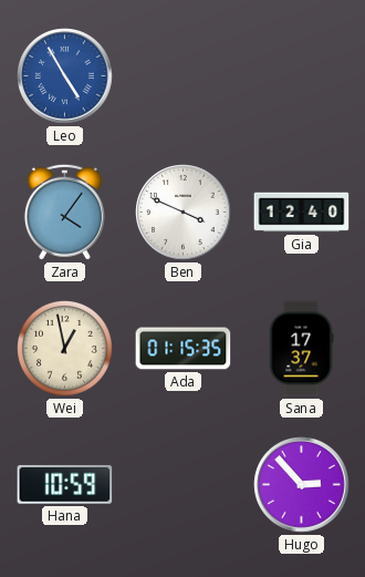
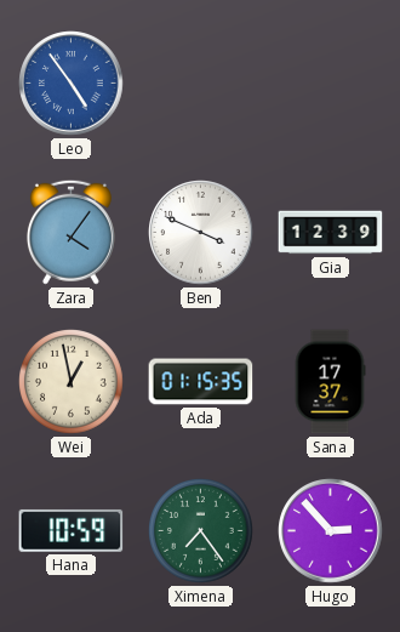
Leo: 4:55 -> 4:54 (72, 84)
Gia: 12:40 -> 12:39 (331, 233)
Ximena: none -> 7:24 (201, 531)
